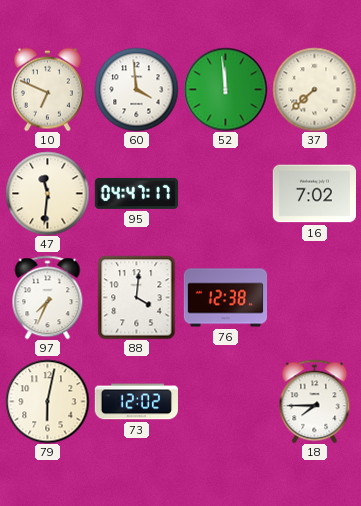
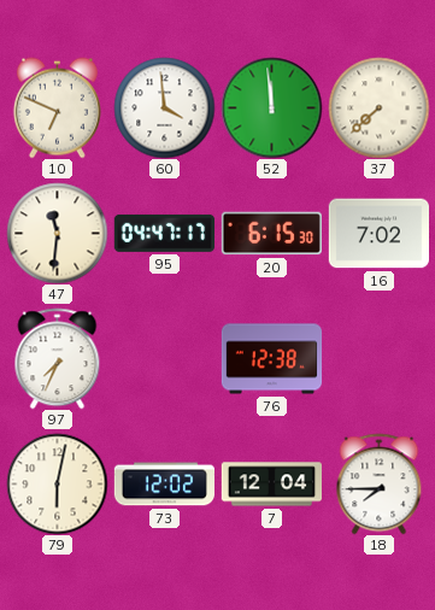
20: none -> 6:15 (271, 234)
88: 4:01 -> none (137, 297)
7: none -> 12:04 (271, 485)
